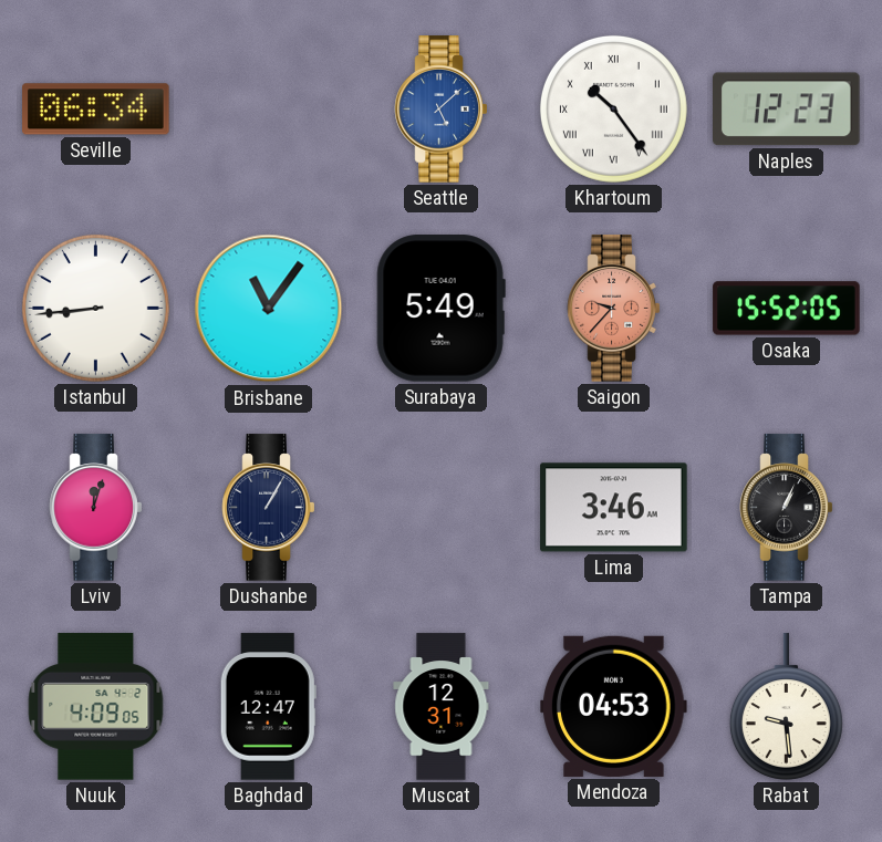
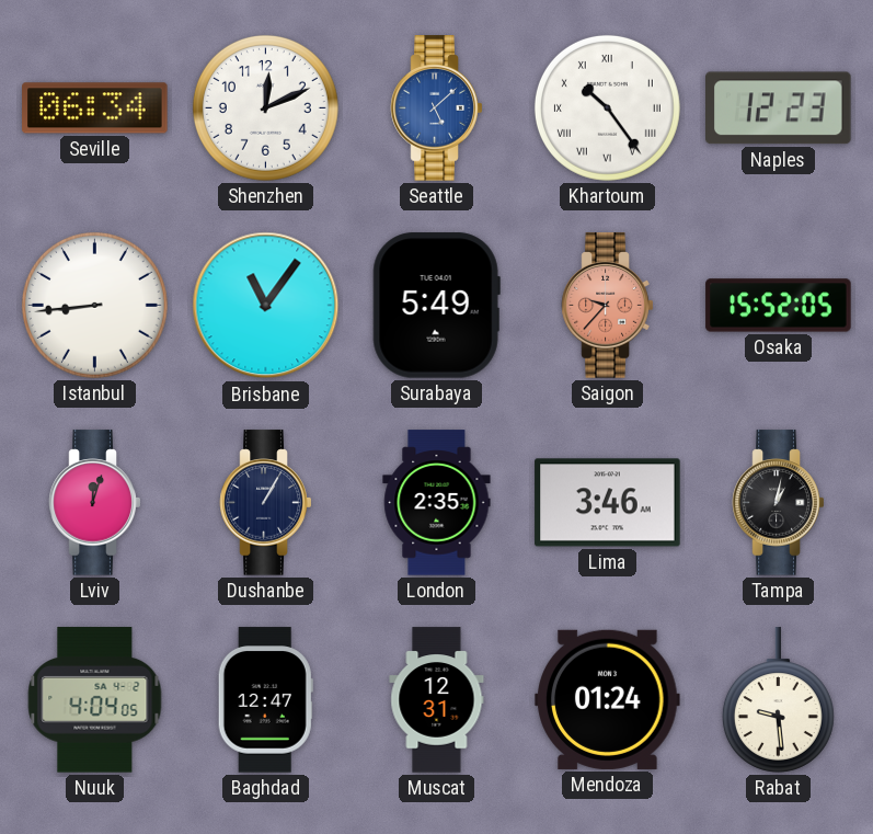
Shenzhen: none -> 12:11 (265, 107)
London: none -> 2:35 (437, 503)
Tampa: 1:04 -> 1:02 (779, 503)
Nuuk: 4:09 -> 4:04 (95, 700)
Mendoza: 04:53 -> 01:24 (608, 699)
